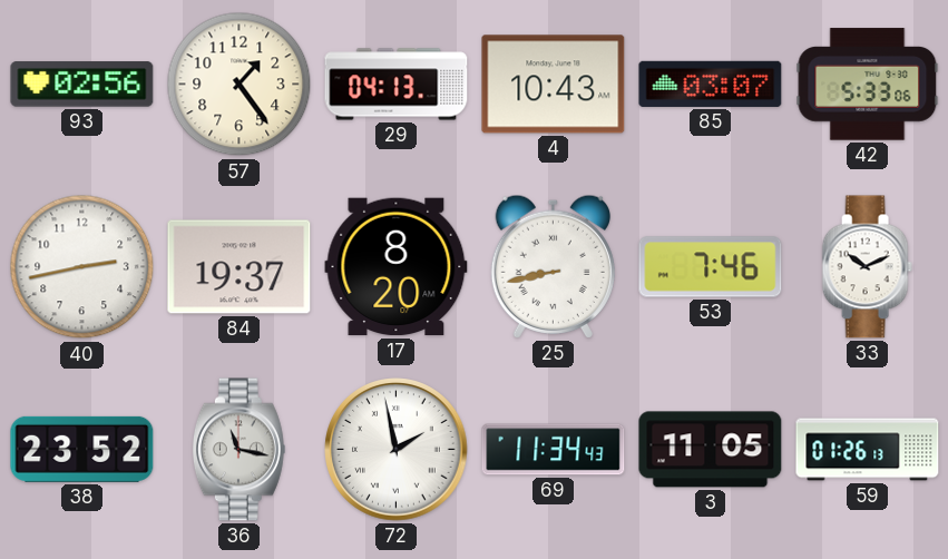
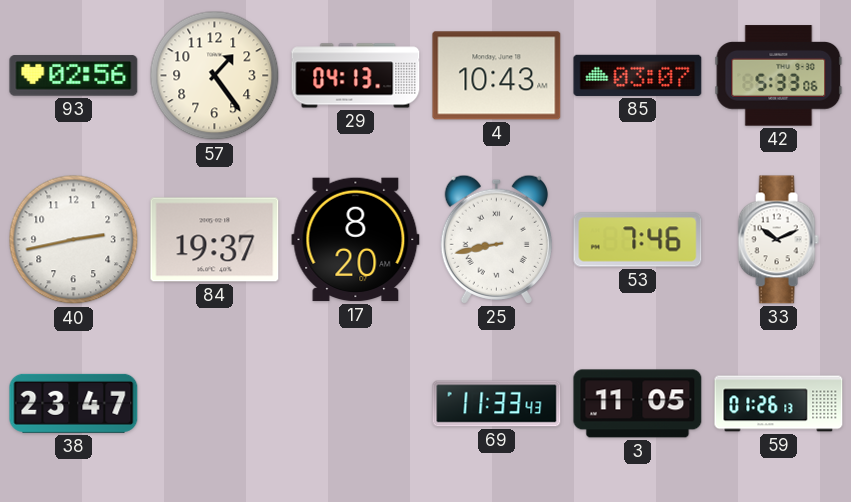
38: 23:52 -> 23:47 (74, 403)
36: 11:17 -> none (238, 450)
72: 1:58 -> none (397, 450)
69: 11:34 -> 11:33 (497, 404)
